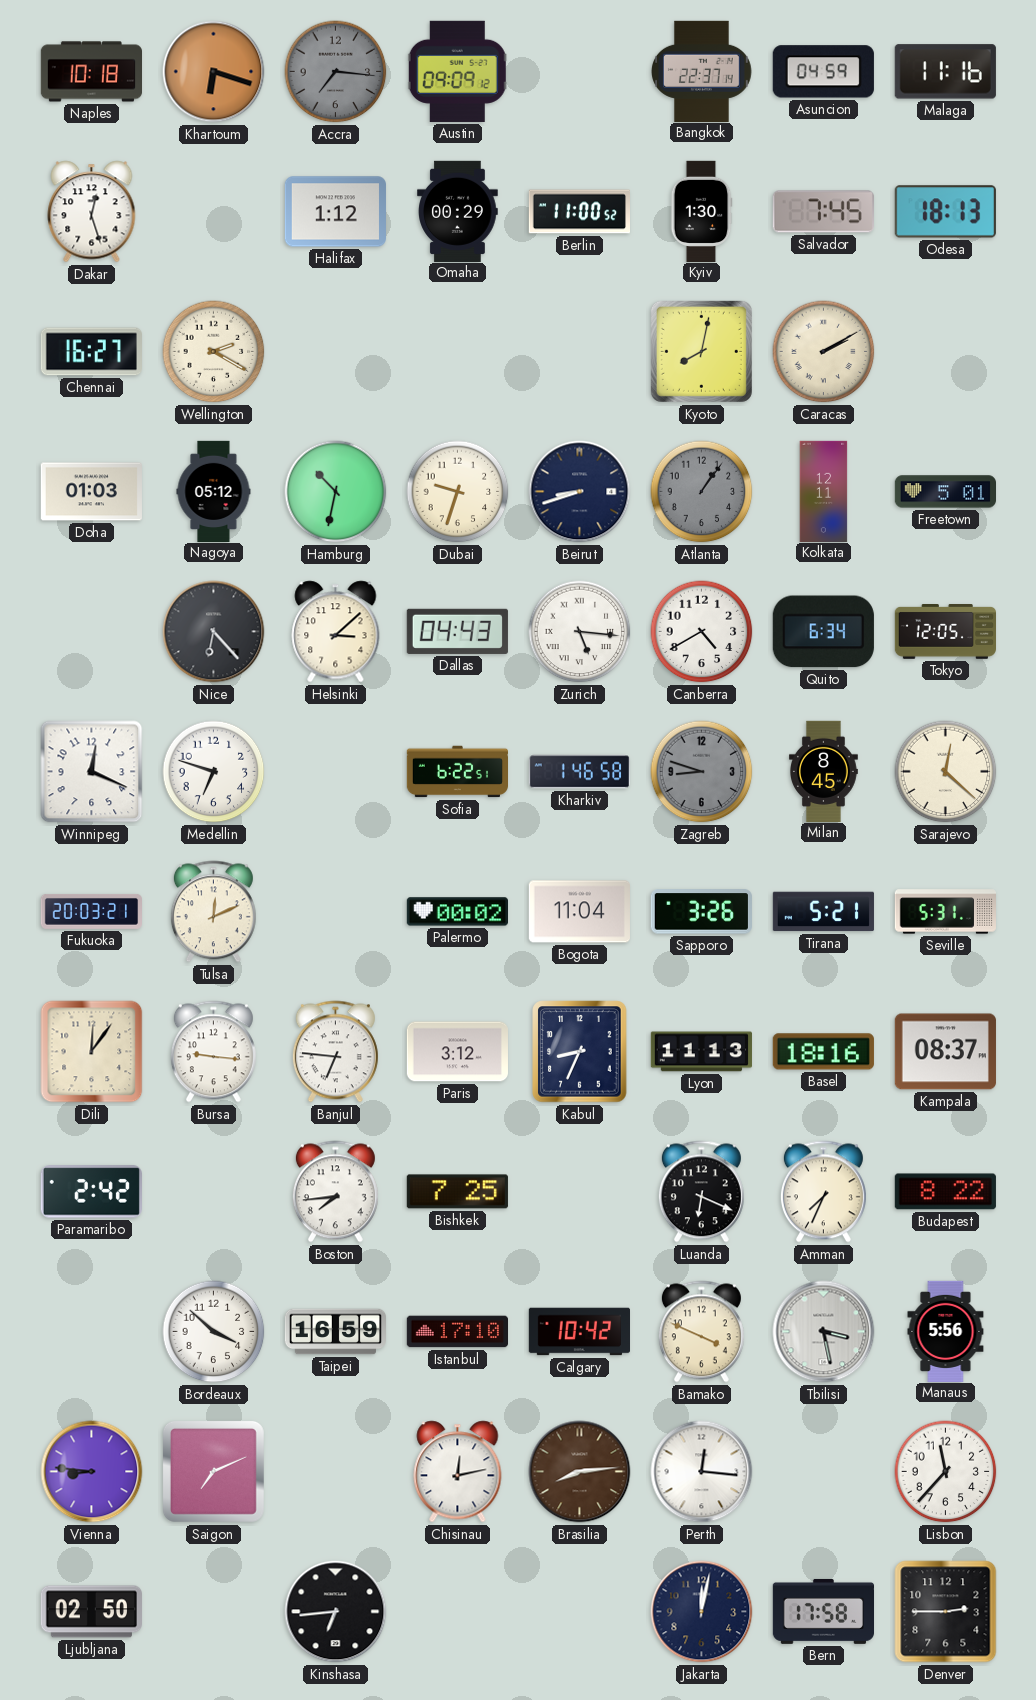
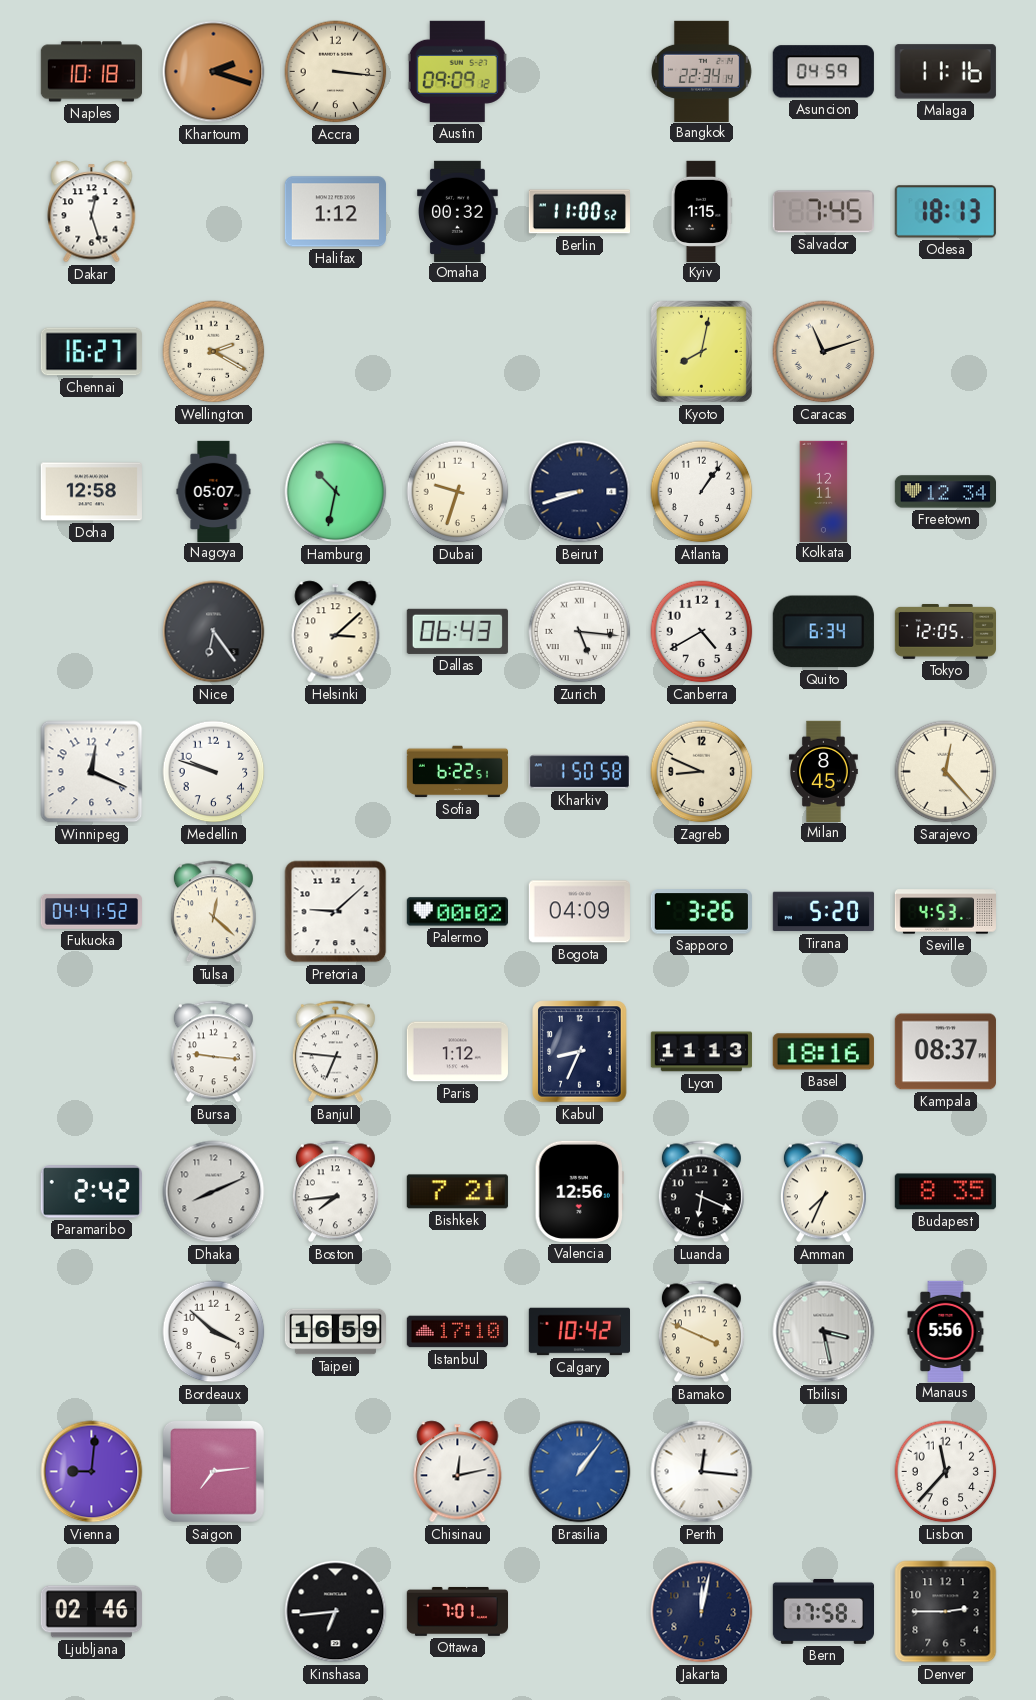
Khartoum: 6:18 -> 2:18 (214, 72)
Accra: 7:16 -> 3:16 (336, 72)
Accra dial: grey -> cream (336, 72)
Bangkok: 22:37 -> 22:34 (702, 71)
Omaha: 00:29 -> 00:32 (458, 211)
Kyiv: 1:30 -> 1:15 (701, 211)
Caracas: 2:10 -> 11:12 (824, 352)
Doha: 01:03 -> 12:58 (91, 492)
Nagoya: 05:12 -> 05:07 (214, 491)
Atlanta dial: grey -> white (702, 492)
Freetown: 5:01 -> 12:34 (945, 492)
Nice: 6:23 -> 6:24 (214, 632)
Dallas: 04:43 -> 06:43 (457, 631)
Medellin: 6:48 -> 9:48 (214, 772)
Kharkiv: 1:46 -> 1:50 (579, 772)
Zagreb: 8:48 -> 8:49 (702, 772)
Zagreb dial: grey -> cream (702, 772)
Sarajevo: 12:22 -> 12:23 (946, 772)
Fukuoka: 20:03 -> 04:41 (91, 911)
Tulsa: 12:11 -> 12:22 (213, 912)
Pretoria: none -> 9:08 (336, 912)
Bogota: 11:04 -> 04:09 (579, 912)
Tirana: 5:21 -> 5:20 (823, 912)
Seville: 5:31 -> 4:53 (945, 912)
Dili: 12:06 -> none (92, 1052)
Paris: 3:12 -> 1:12 (457, 1052)
Dhaka: none -> 8:11 (214, 1192)
Bishkek: 7:25 -> 7:21 (457, 1192)
Valencia: none -> 12:56 (579, 1191)
Budapest: 8:22 -> 8:35 (945, 1192)
Vienna: 8:46 -> 9:01 (92, 1472)
Saigon: 7:11 -> 7:14 (213, 1471)
Brasilia: 8:14 -> 1:06 (580, 1472)
Brasilia dial: brown -> blue (580, 1472)
Ljubljana: 02:50 -> 02:46 (91, 1612)
Ottawa: none -> 7:01 (457, 1611)
